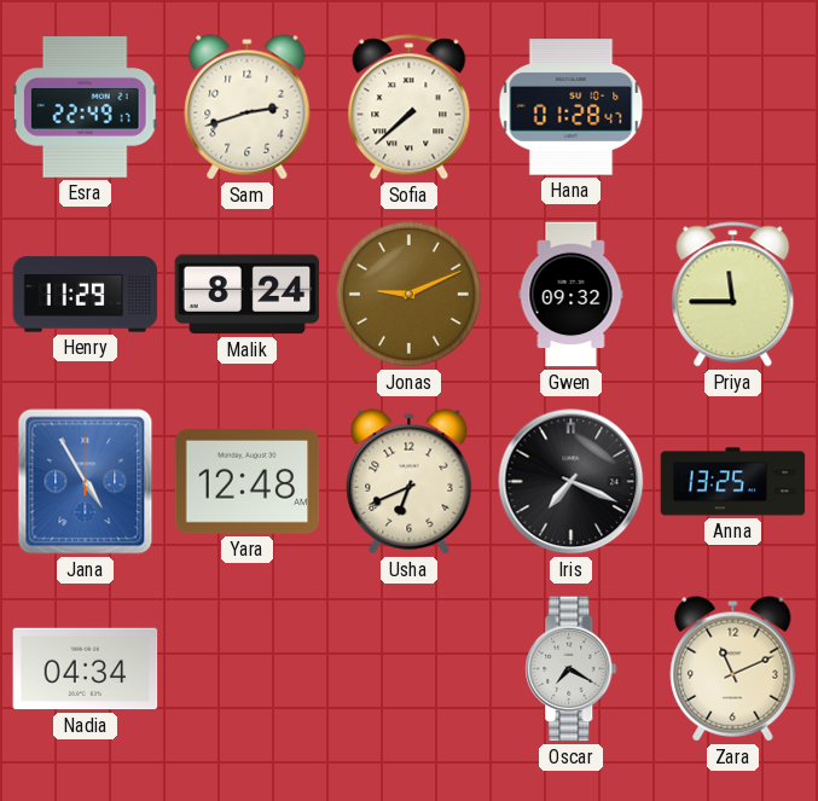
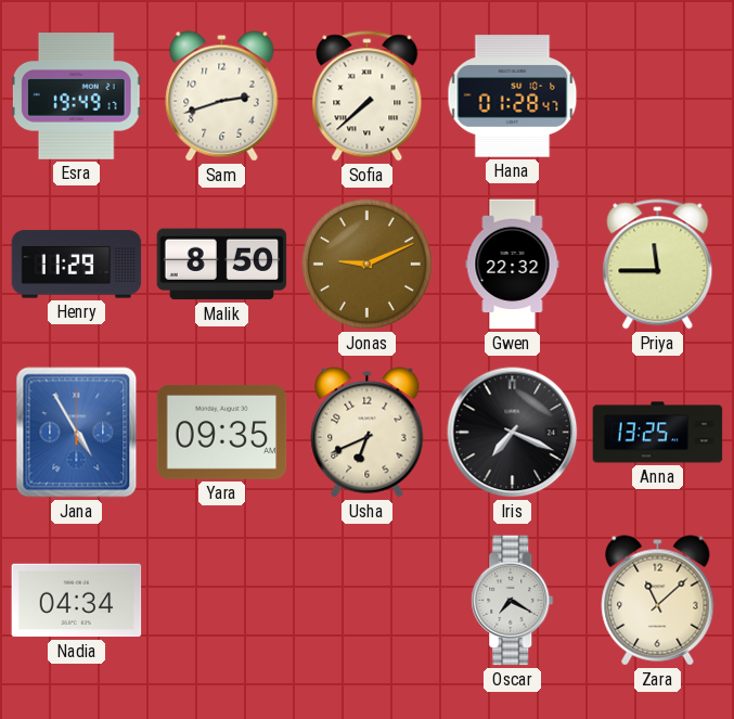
Esra: 22:49 -> 19:49 (76, 97)
Malik: 8:24 -> 8:50 (222, 265)
Gwen: 09:32 -> 22:32 (513, 265)
Yara: 12:48 -> 09:35 (222, 433)
Zara: 11:11 -> 11:08 (658, 601)
